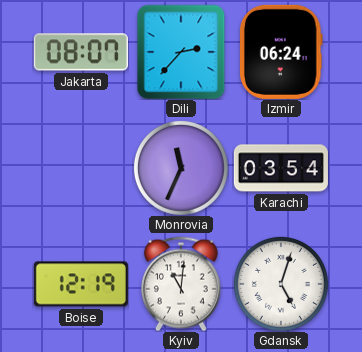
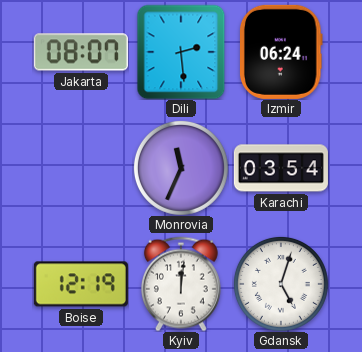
Dili: 2:37 -> 2:29 (181, 52)
Kyiv: 11:01 -> 12:01 (181, 284)
